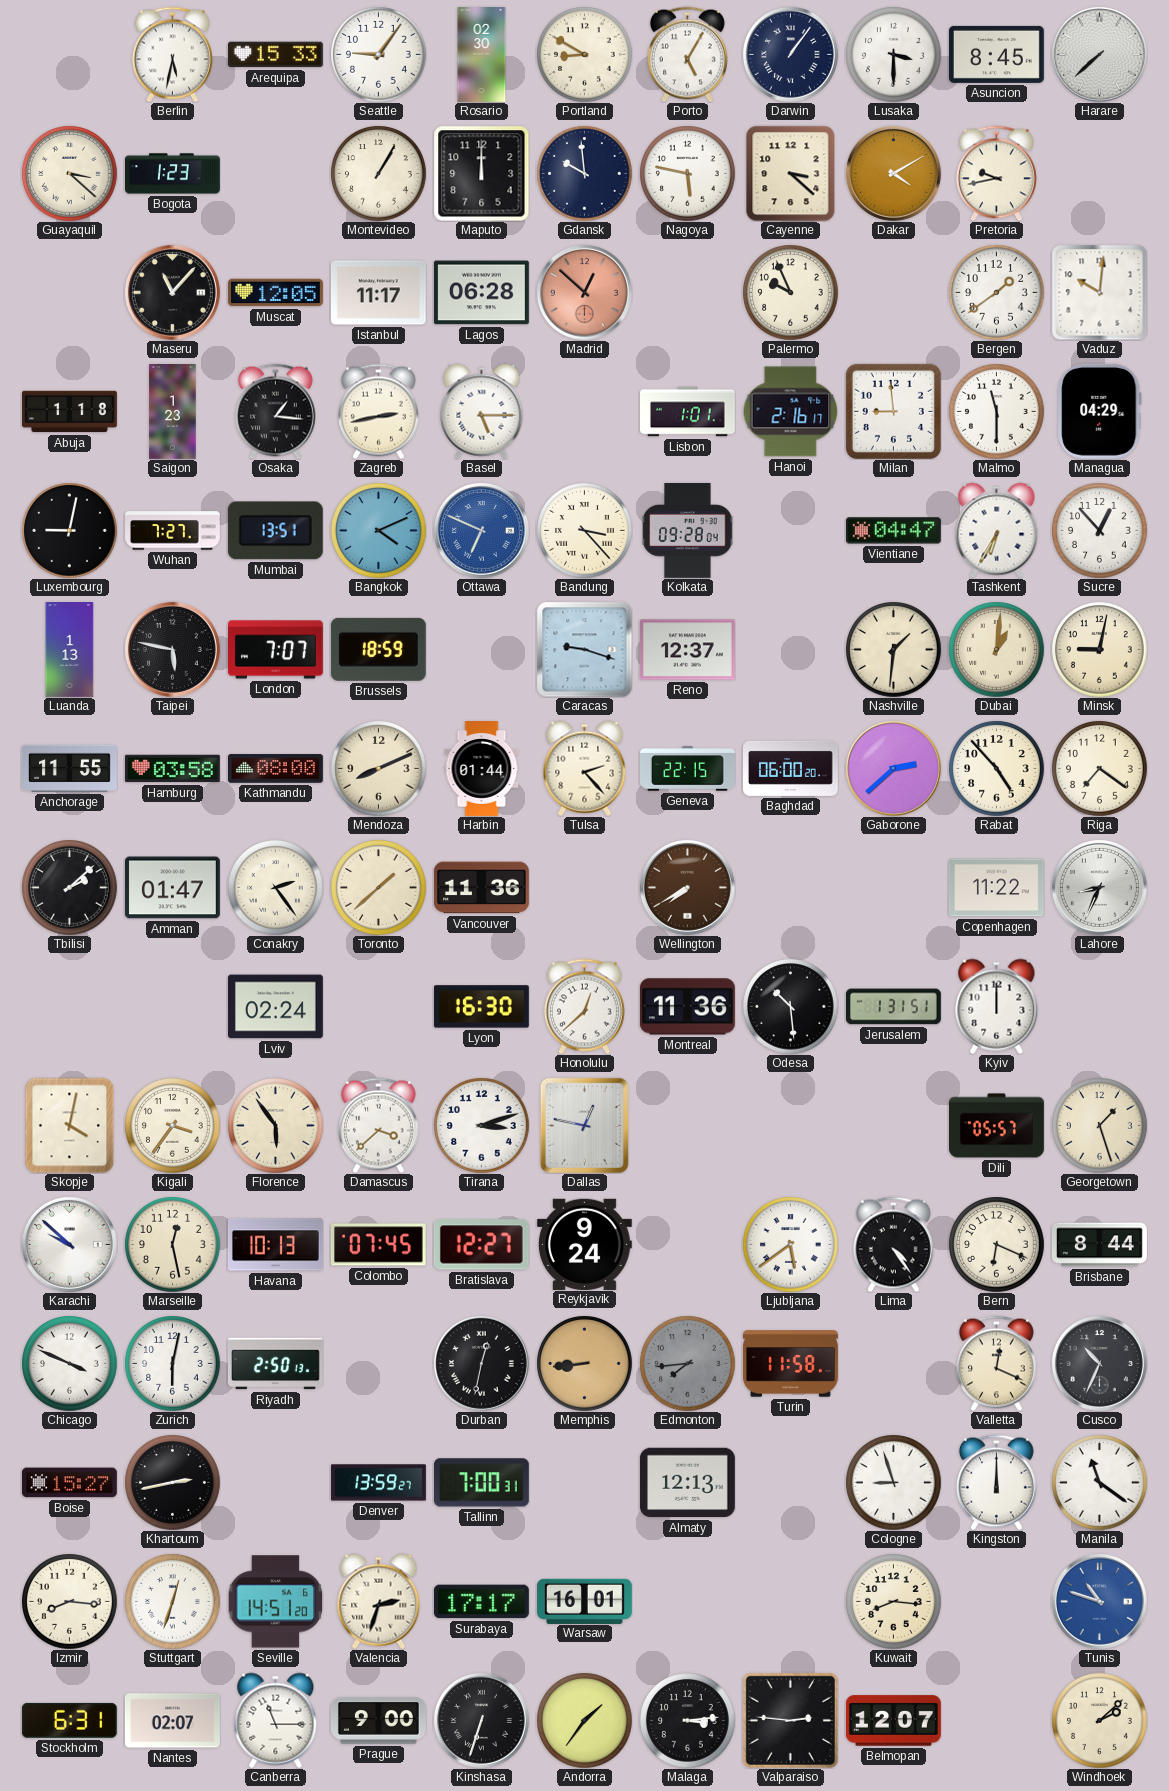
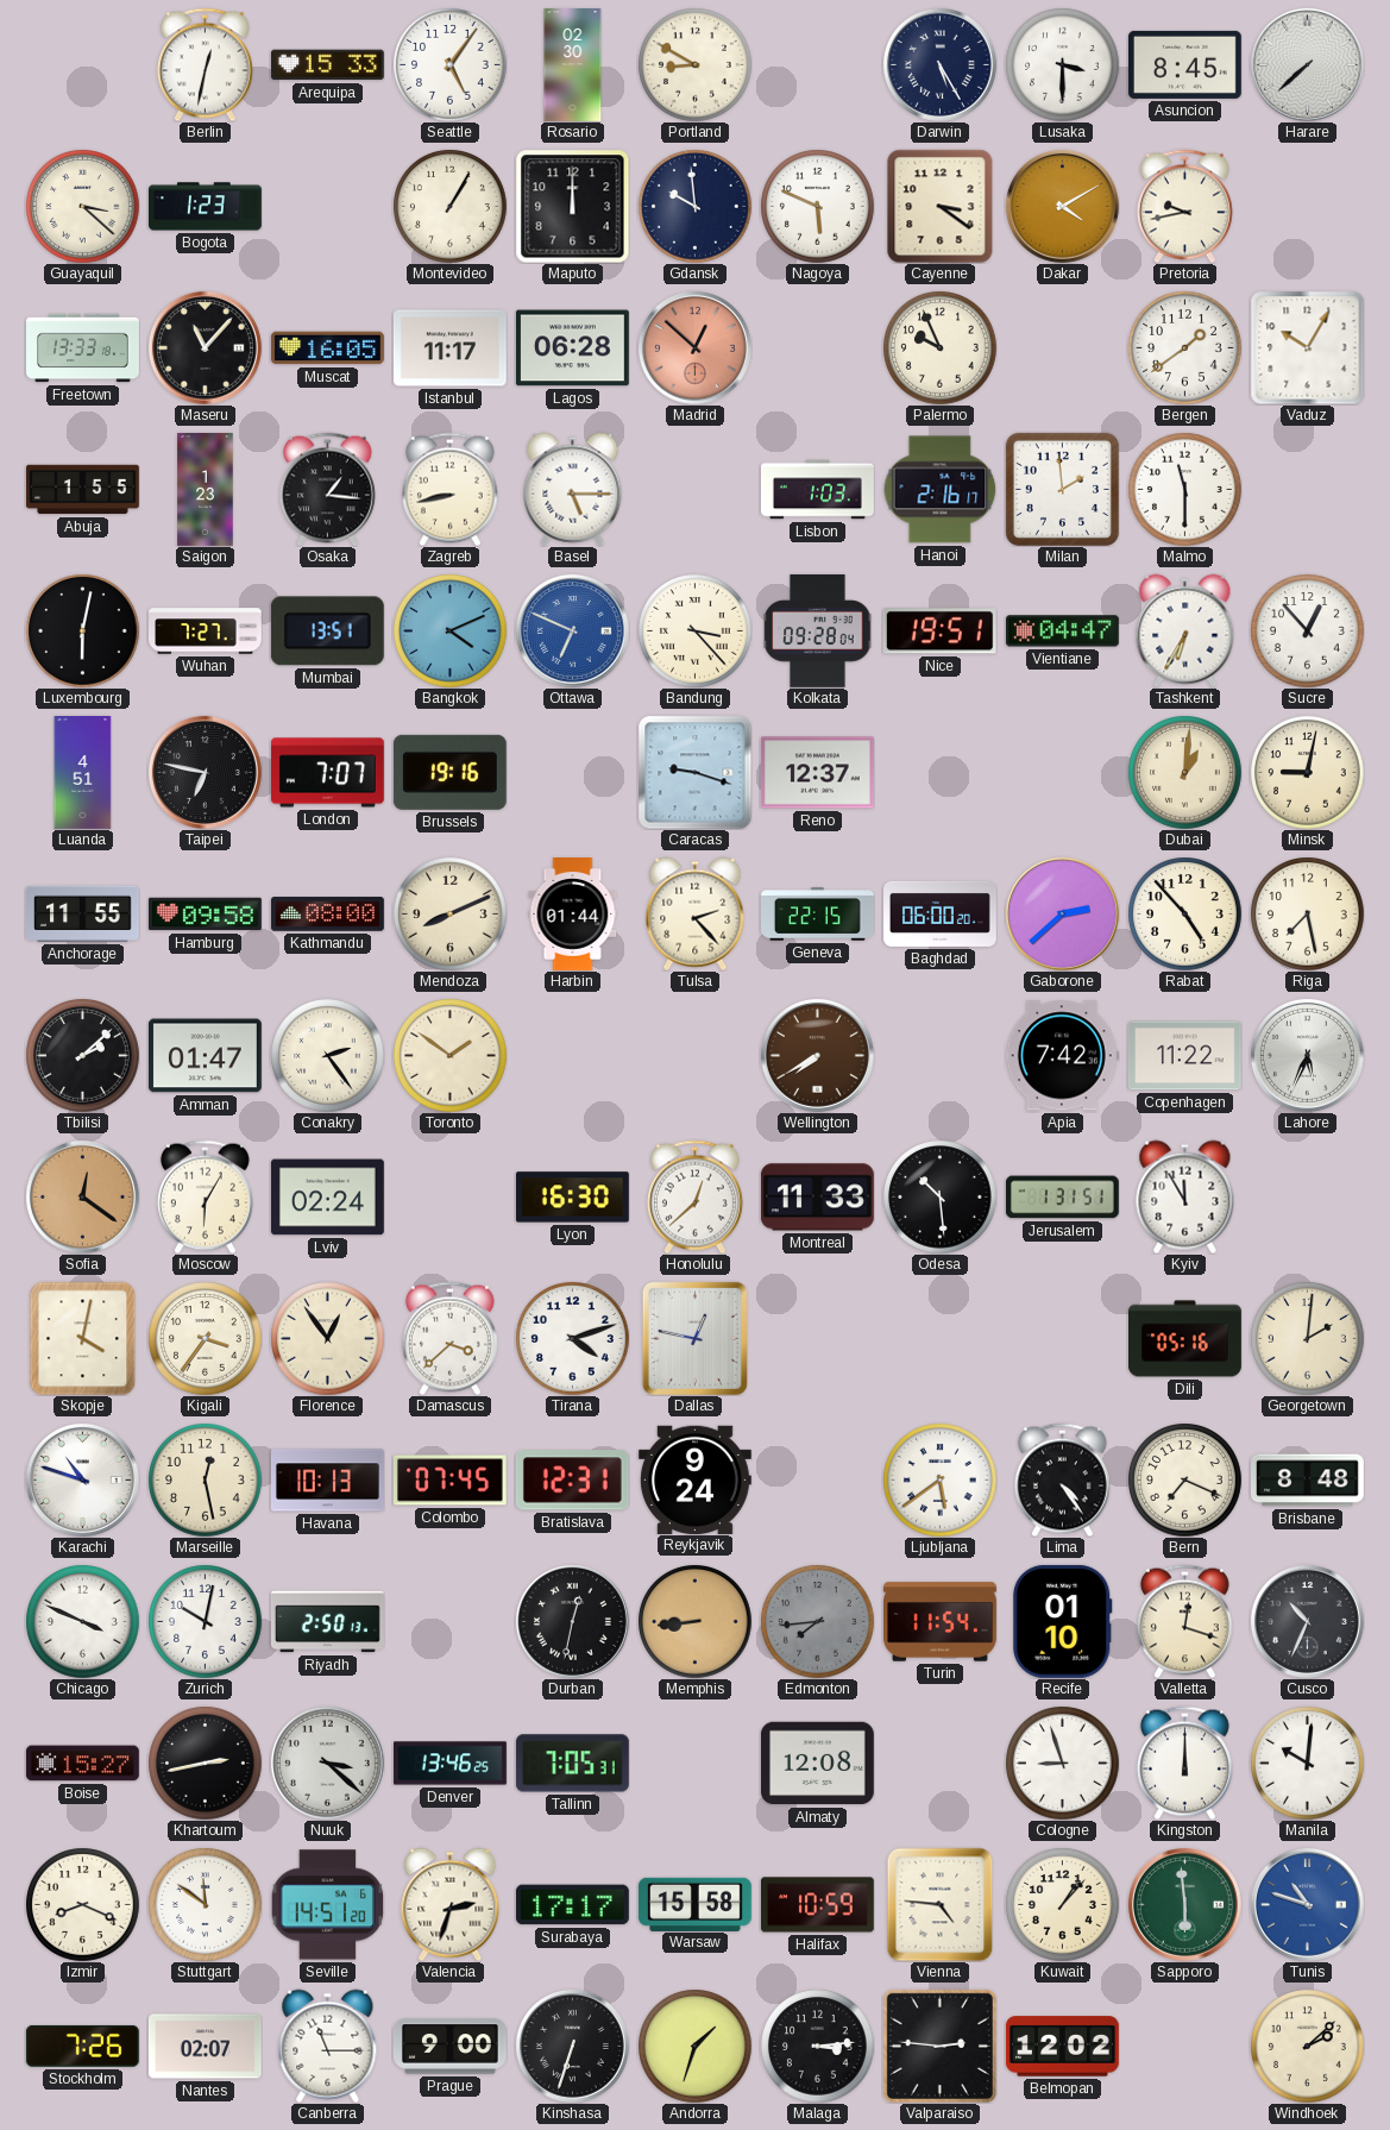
Berlin: 5:32 -> 12:32 (205, 64)
Seattle: 9:06 -> 5:06 (449, 64)
Porto: 5:05 -> none (687, 54)
Darwin: 1:06 -> 5:25 (939, 64)
Nagoya: 5:47 -> 5:49 (817, 206)
Cayenne: 3:22 -> 3:21 (941, 206)
Freetown: none -> 13:33 (83, 348)
Muscat: 12:05 -> 16:05 (327, 348)
Vaduz: 10:01 -> 10:05 (1307, 347)
Abuja: 1:18 -> 1:55 (83, 490)
Zagreb: 2:43 -> 8:43 (449, 489)
Lisbon: 1:01 -> 1:03 (818, 490)
Milan: 8:59 -> 1:59 (1062, 489)
Managua: 04:29 -> none (1100, 411)
Luxembourg: 9:02 -> 6:02 (82, 630)
Nice: none -> 19:51 (939, 632)
Luanda: 1:13 -> 4:51 (83, 773)
Taipei: 5:47 -> 6:47 (205, 772)
Brussels: 18:59 -> 19:16 (449, 772)
Nashville: 1:31 -> none (893, 649)
Hamburg: 03:58 -> 09:58 (205, 915)
Riga: 7:21 -> 7:28 (1307, 913)
Toronto: 1:38 -> 1:51 (449, 1055)
Vancouver: 11:36 -> none (481, 888)
Apia: none -> 7:42 (1062, 1056)
Lahore: 8:34 -> 5:34 (1307, 1055)
Sofia: none -> 12:21 (82, 1196)
Moscow: none -> 6:05 (205, 1196)
Montreal: 11:36 -> 11:33 (817, 1198)
Kyiv: 12:00 -> 11:55 (1185, 1196)
Florence: 5:54 -> 12:54 (327, 1338)
Tirana: 3:12 -> 4:12 (572, 1338)
Dili: 05:57 -> 05:16 (1185, 1339)
Georgetown: 1:27 -> 2:01 (1307, 1338)
Karachi: 9:52 -> 10:48 (82, 1479)
Bratislava: 12:27 -> 12:31 (572, 1481)
Bern: 6:19 -> 7:19 (1184, 1479)
Brisbane: 8:44 -> 8:48 (1308, 1481)
Zurich: 6:02 -> 10:02 (205, 1621)
Turin: 11:58 -> 11:54 (941, 1622)
Recife: none -> 01:10 (1063, 1621)
Valletta: 12:19 -> 12:18 (1184, 1621)
Nuuk: none -> 3:22 (327, 1763)
Denver: 13:59 -> 13:46 (451, 1764)
Tallinn: 7:00 -> 7:05 (572, 1764)
Almaty: 12:13 -> 12:08 (817, 1764)
Manila: 11:21 -> 10:01 (1307, 1763)
Izmir: 8:16 -> 8:19 (82, 1904)
Stuttgart: 12:33 -> 11:51 (205, 1904)
Warsaw: 16:01 -> 15:58 (694, 1904)
Halifax: none -> 10:59 (817, 1905)
Vienna: none -> 4:46 (941, 1904)
Kuwait: 8:16 -> 1:07 (1062, 1904)
Sapporo: none -> 5:59 (1184, 1904)
Stockholm: 6:31 -> 7:26 (82, 2046)
Andorra: 1:36 -> 1:33 (694, 2046)
Belmopan: 12:07 -> 12:02 (1062, 2047)
